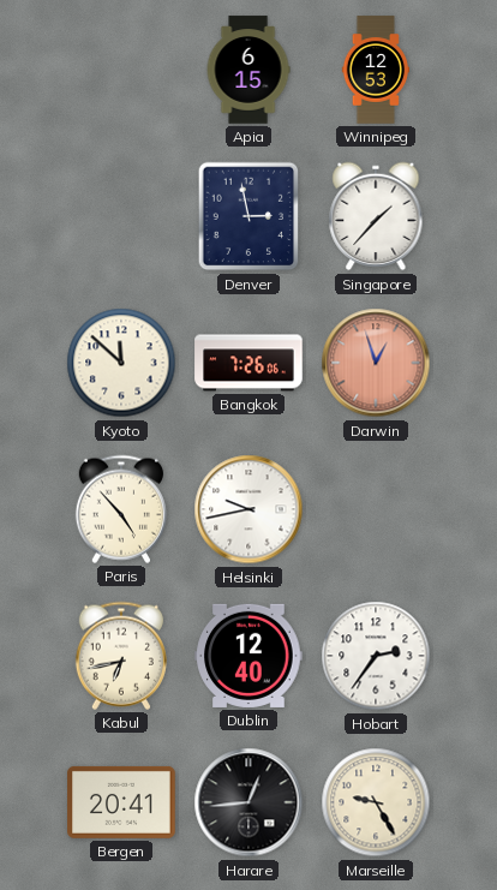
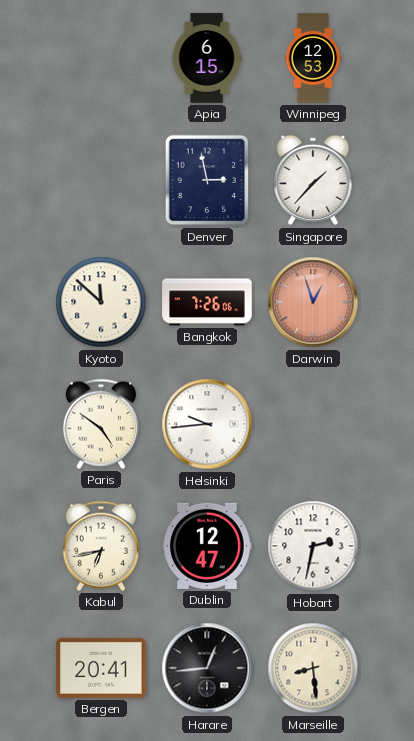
Paris: 4:53 -> 4:51 (101, 424)
Helsinki: 9:43 -> 9:44 (207, 424)
Dublin: 12:40 -> 12:47 (207, 546)
Hobart: 2:36 -> 2:32 (313, 546)
Marseille: 9:25 -> 8:29 (313, 668)
